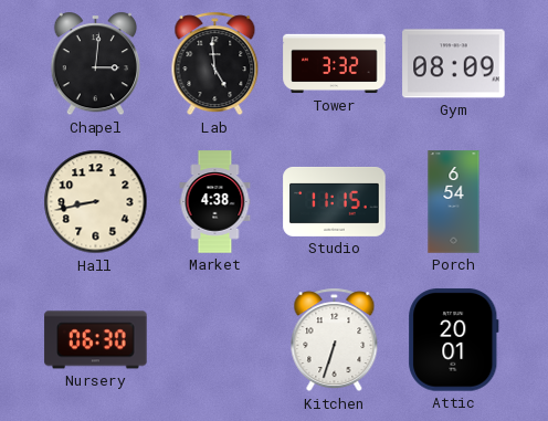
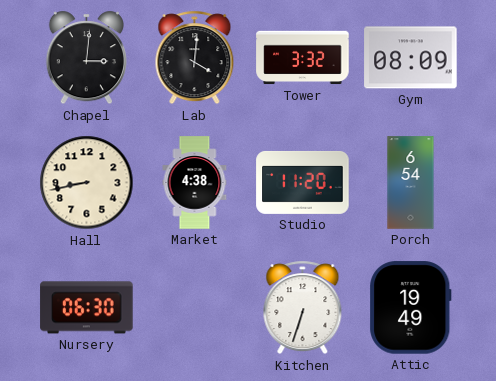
Lab: 4:59 -> 4:01 (195, 58)
Studio: 11:15 -> 11:20 (303, 182)
Attic: 20:01 -> 19:49 (411, 308)
